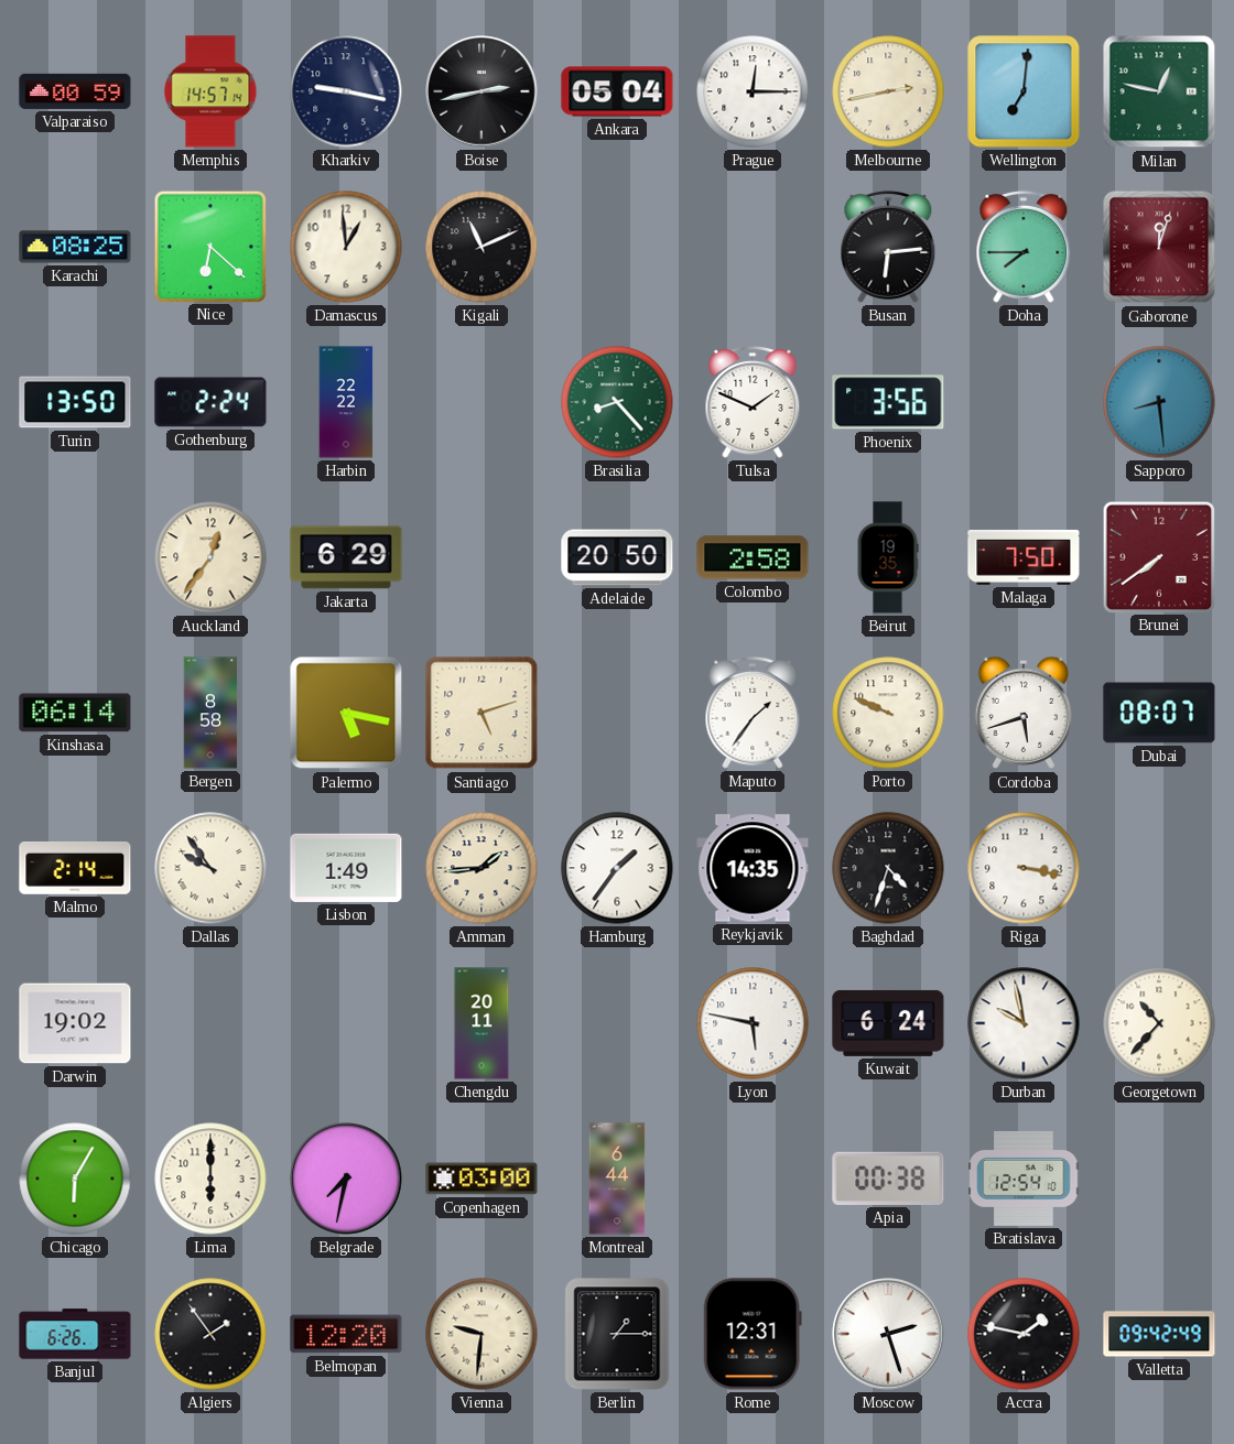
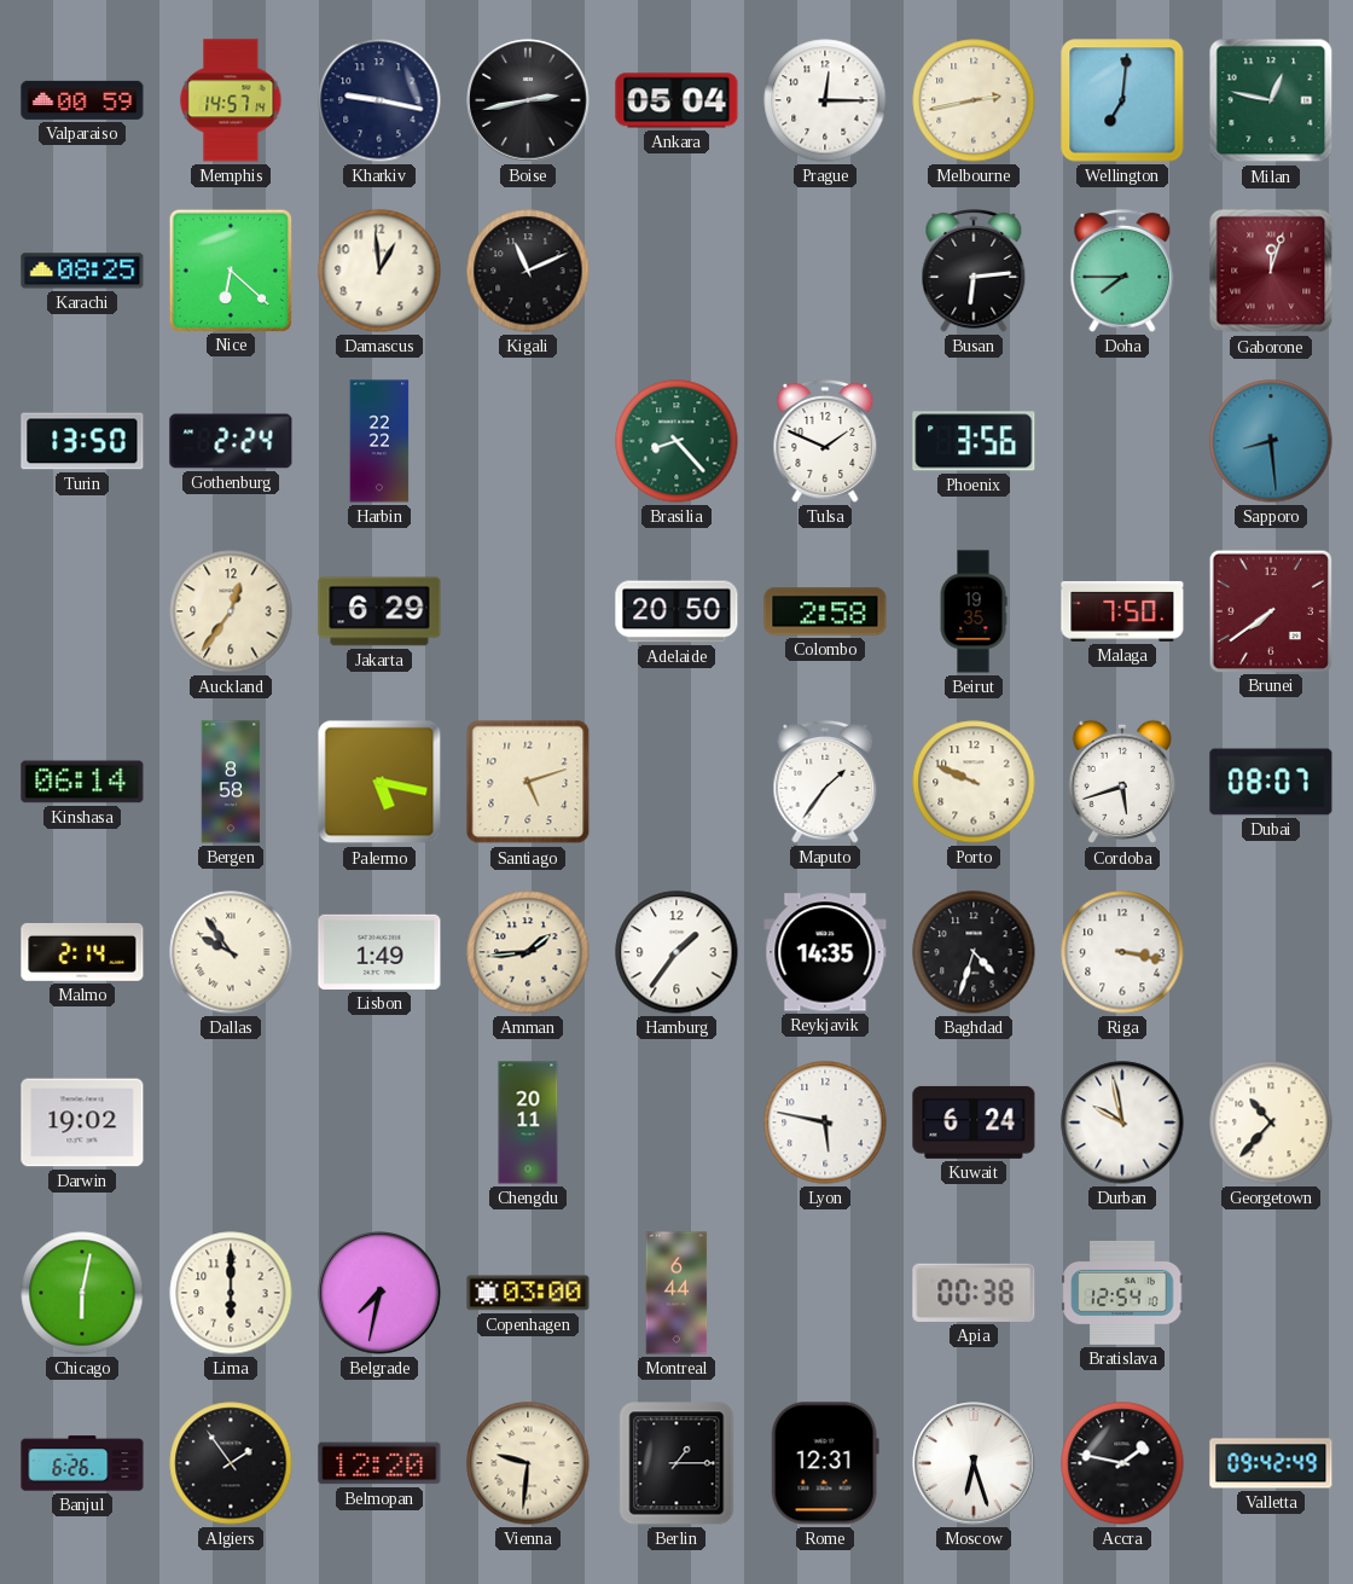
Chicago: 6:05 -> 6:02 (82, 1293)
Moscow: 2:27 -> 6:27 (974, 1463)
